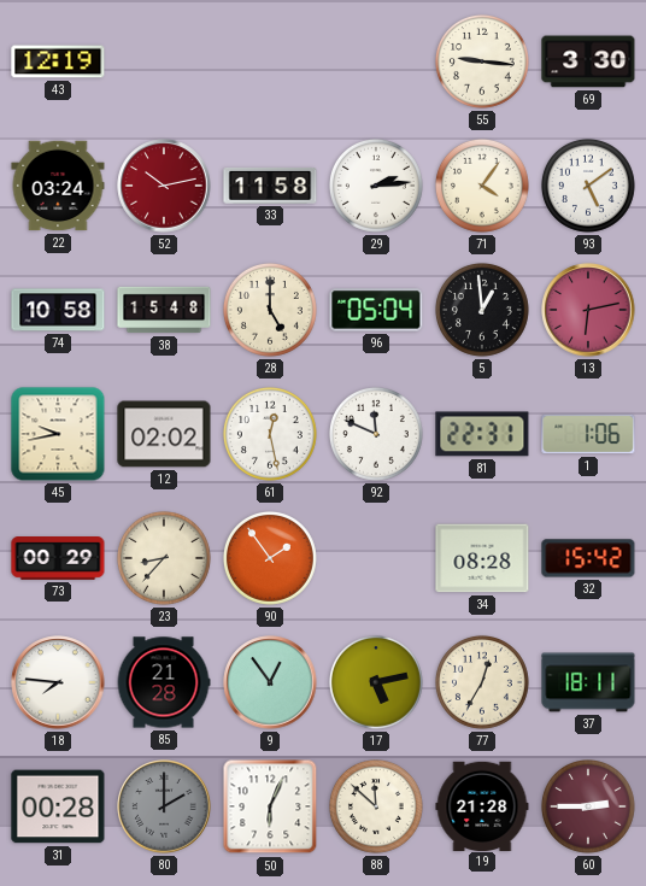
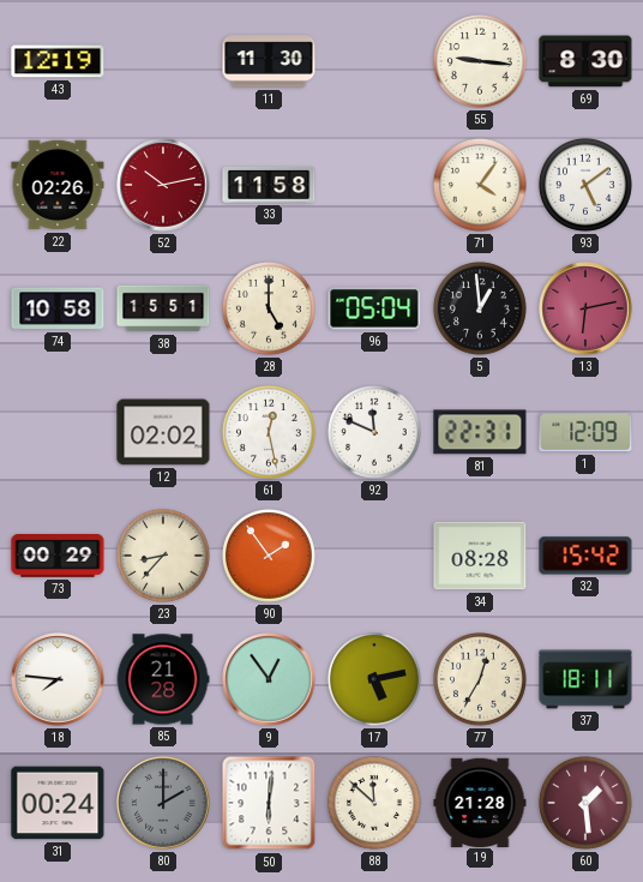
11: none -> 11:30 (269, 61)
69: 3:30 -> 8:30 (585, 61)
22: 03:24 -> 02:26 (58, 185)
29: 2:14 -> none (376, 186)
38: 15:48 -> 15:51 (163, 308)
45: 9:43 -> none (58, 434)
1: 1:06 -> 12:09 (585, 432)
31: 00:28 -> 00:24 (58, 803)
50: 6:04 -> 6:01 (269, 803)
60: 2:45 -> 1:29 (585, 803)
